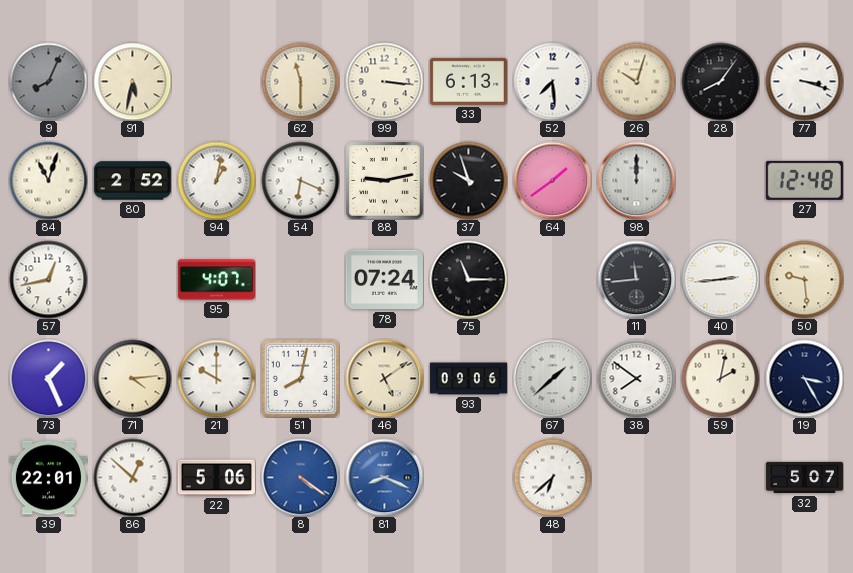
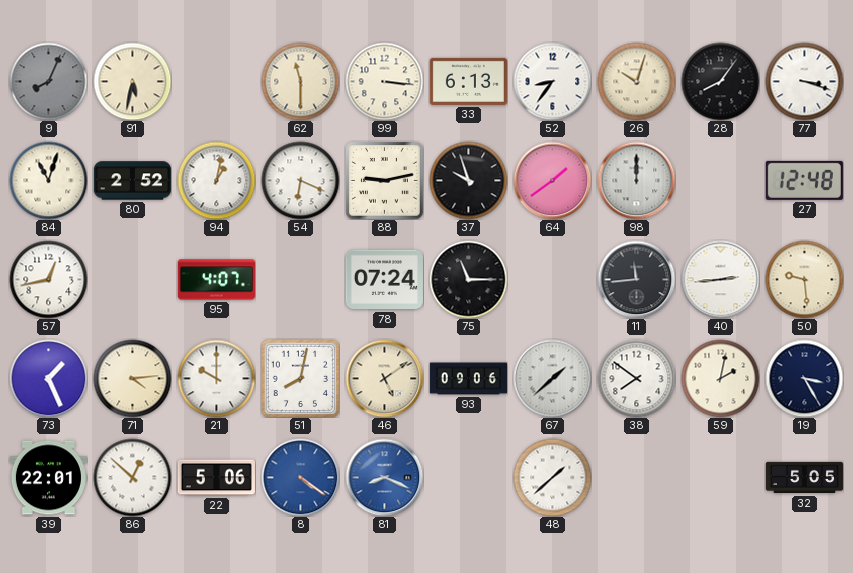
52: 7:29 -> 8:36 (552, 81)
48: 6:38 -> 1:38 (552, 477)
32: 5:07 -> 5:05 (804, 478)
